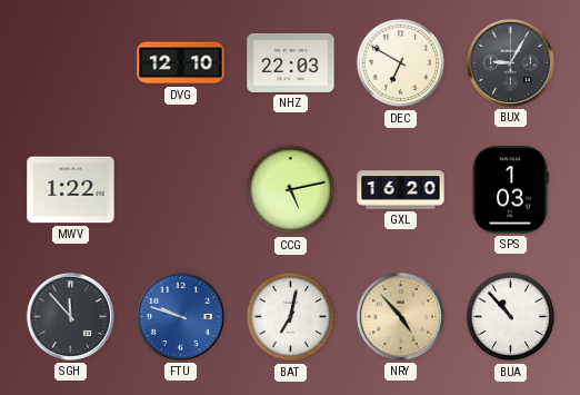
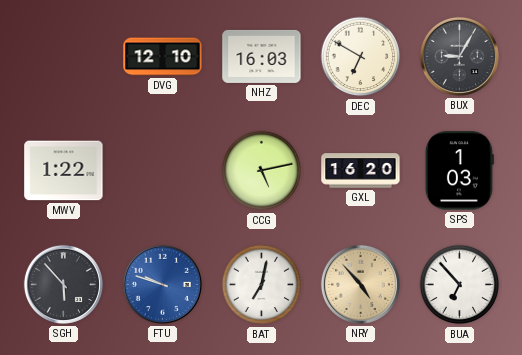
NHZ: 22:03 -> 16:03 (262, 56)
SGH: 11:53 -> 5:53 (63, 284)
BUA: 10:53 -> 6:53 (460, 285)
